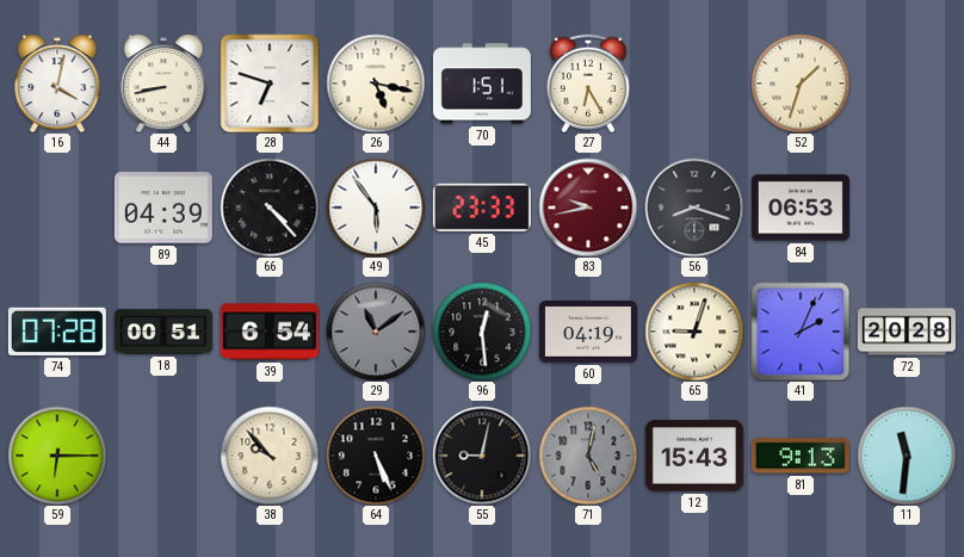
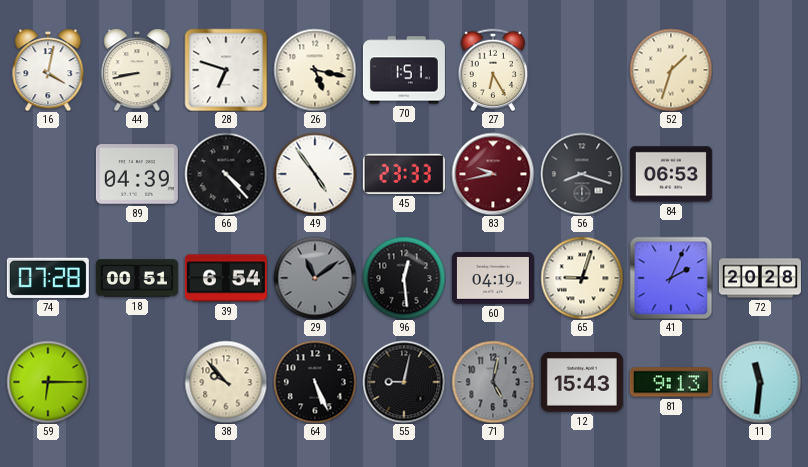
49: 5:54 -> 4:54 (315, 174)
